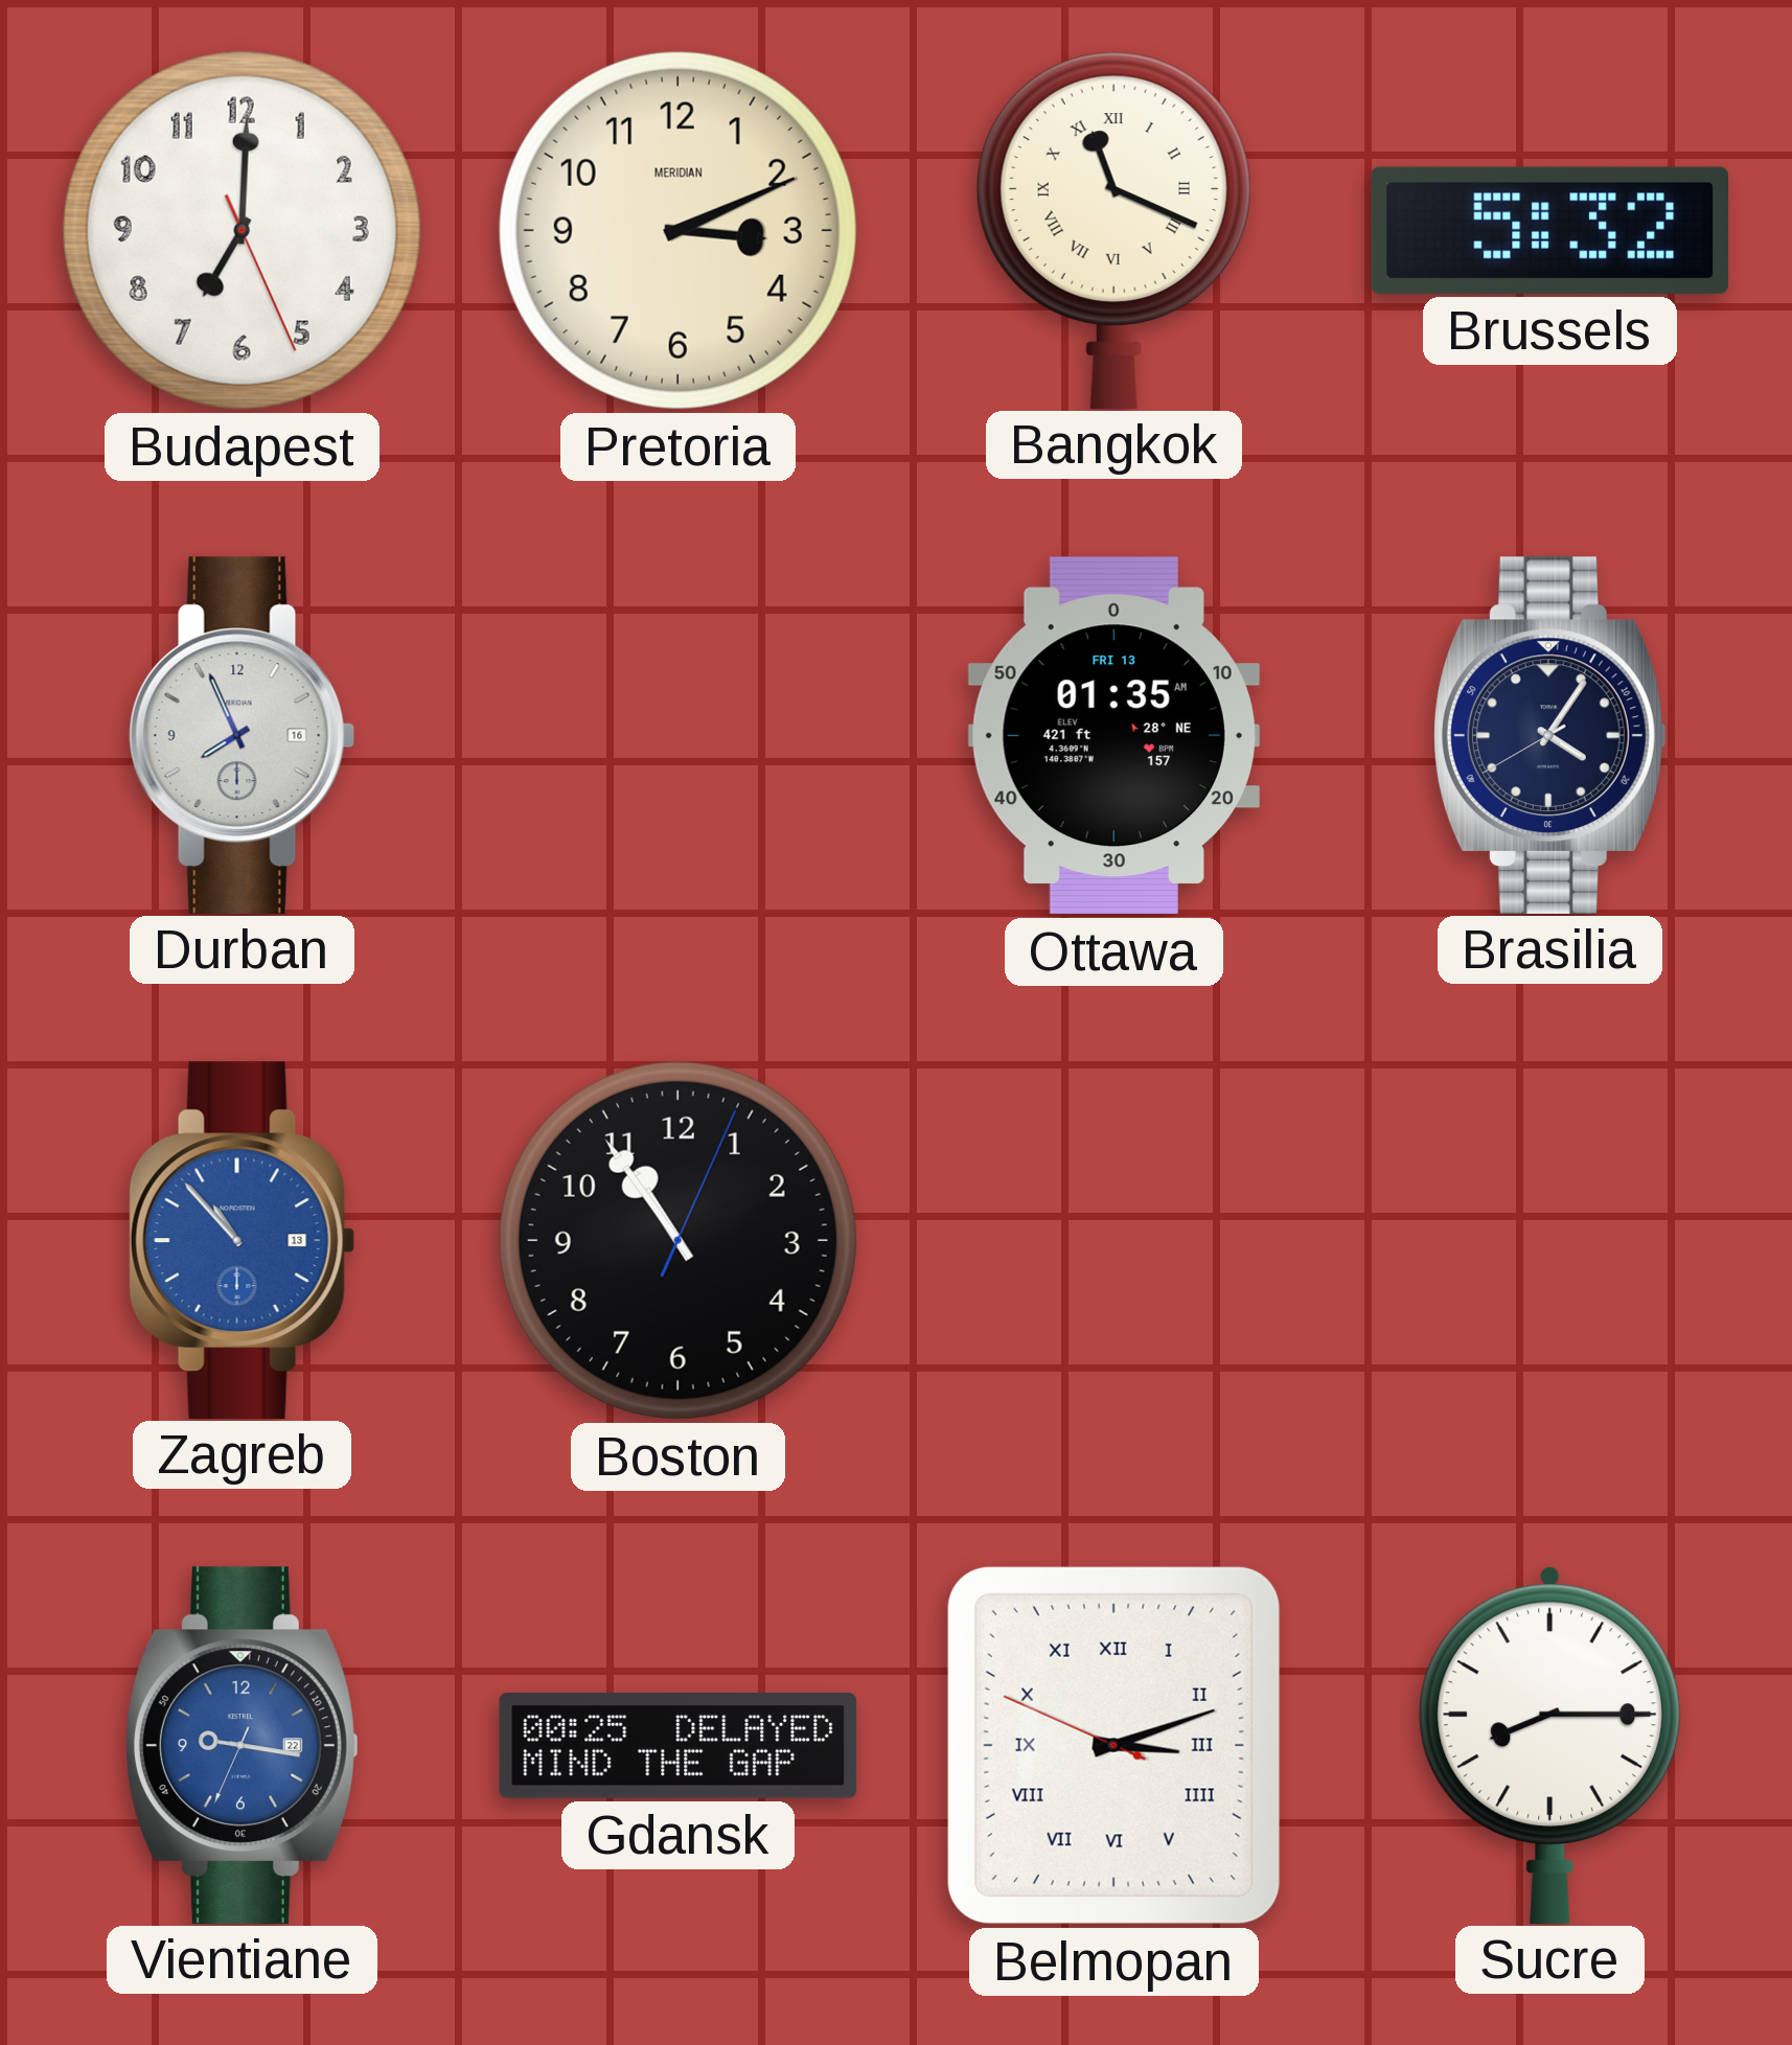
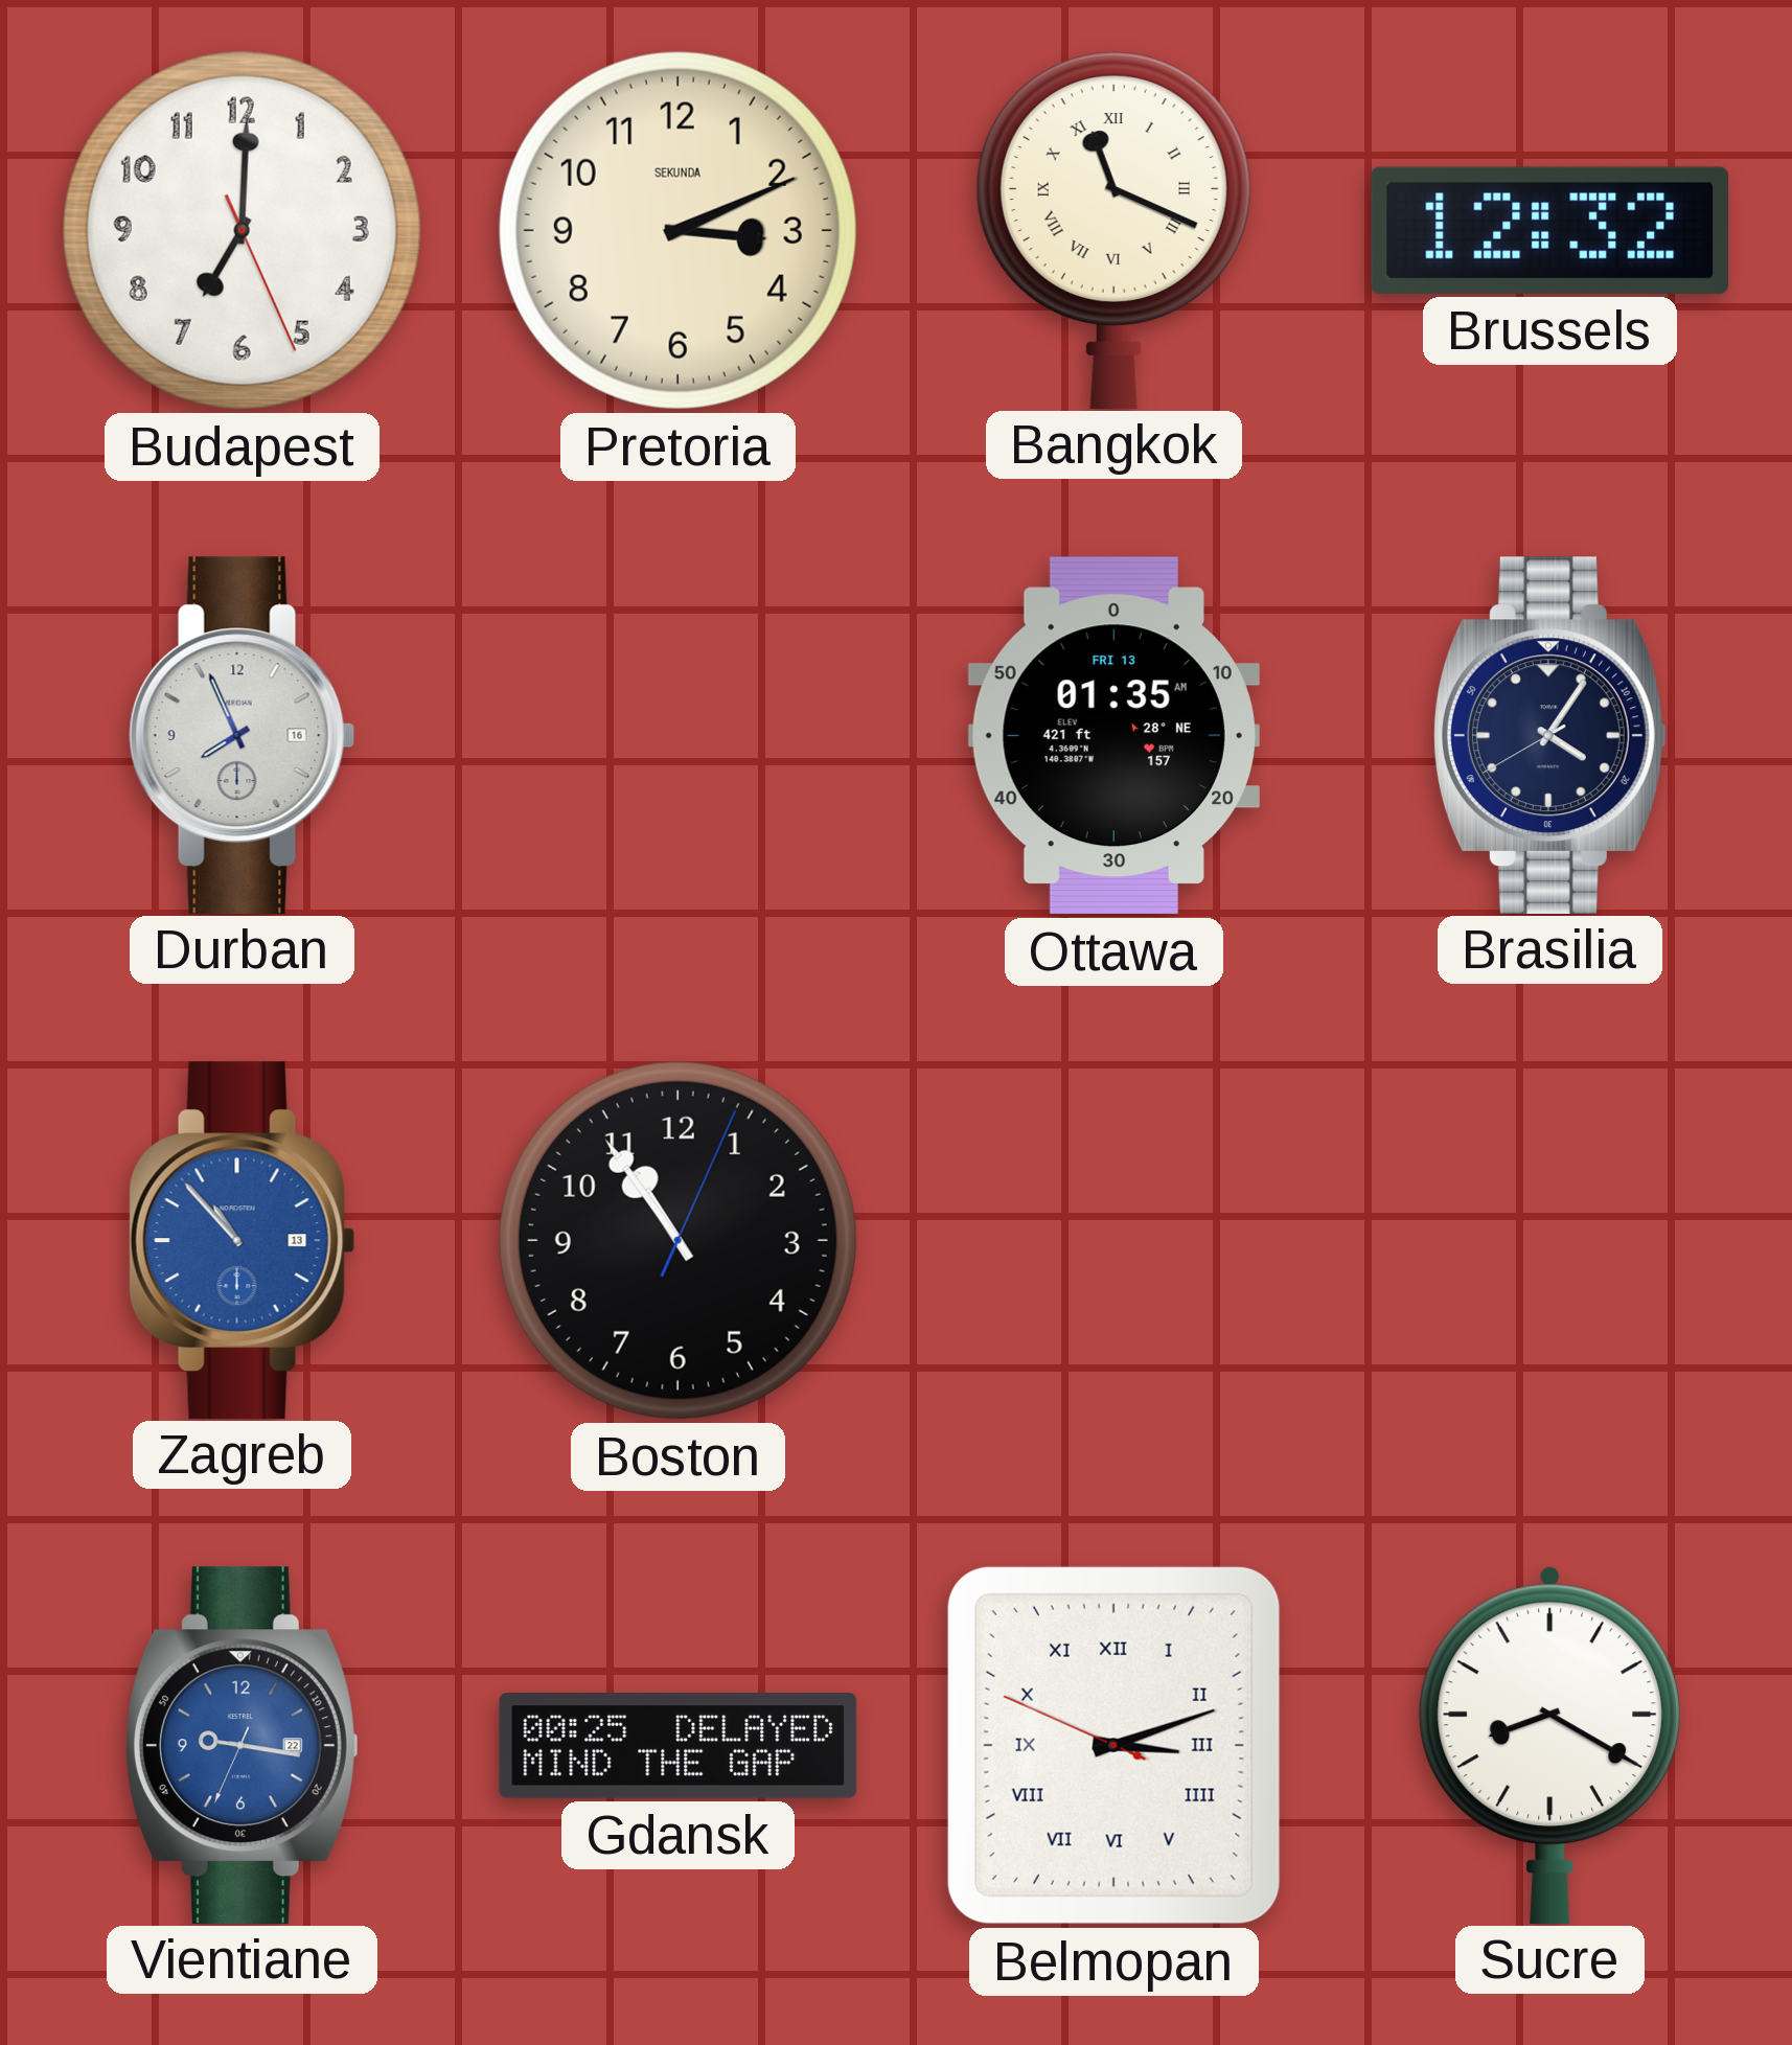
Pretoria brand: MERIDIAN -> SEKUNDA (677, 230)
Brussels: 5:32 -> 12:32 (1549, 230)
Sucre: 8:15 -> 8:20 (1550, 1745)
